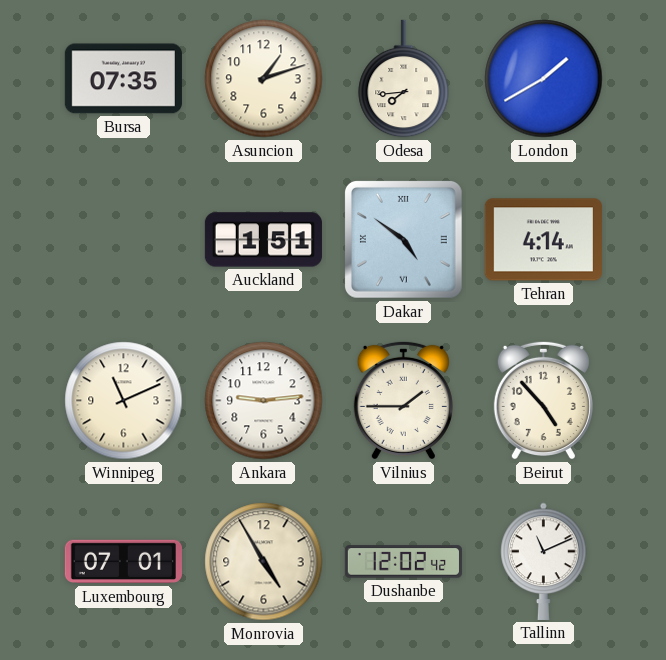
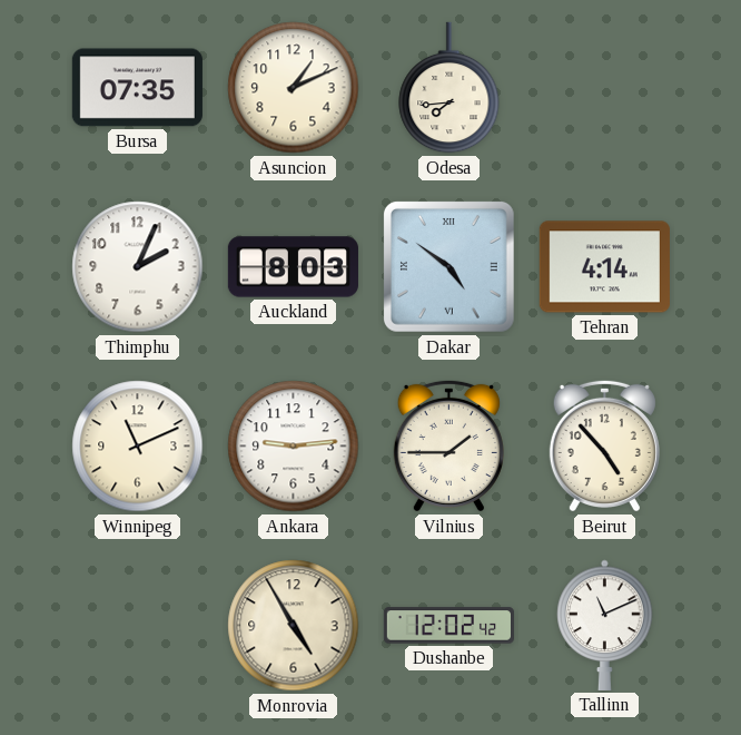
Asuncion: 1:12 -> 1:11 (294, 88)
London: 1:40 -> none (544, 79)
Thimphu: none -> 2:04 (138, 267)
Auckland: 1:51 -> 8:03 (293, 267)
Luxembourg: 07:01 -> none (123, 562)
